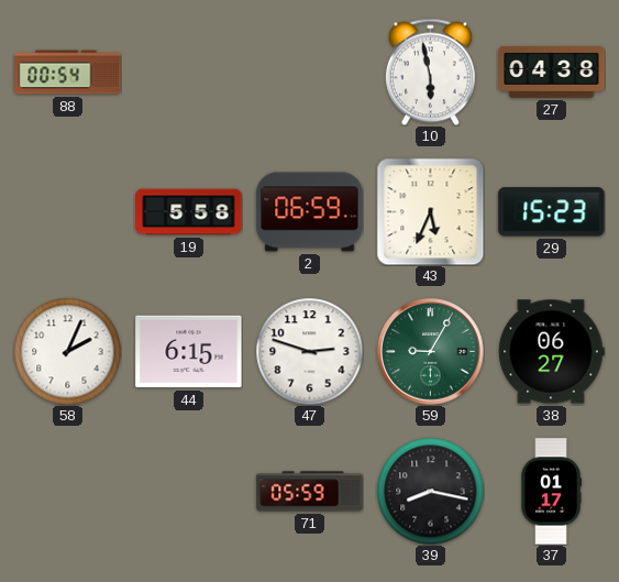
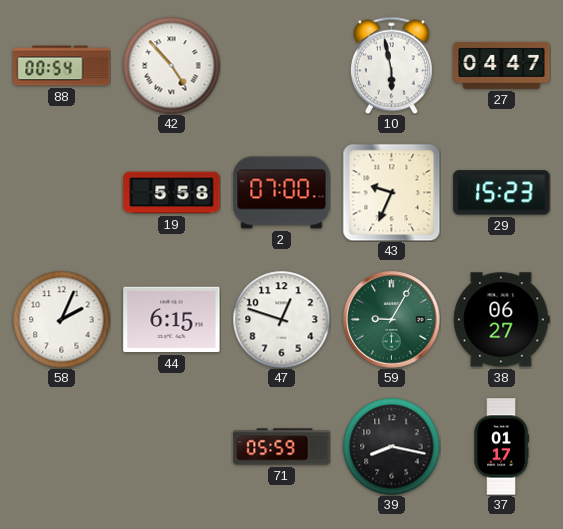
42: none -> 4:53 (171, 65)
27: 04:38 -> 04:47 (502, 65)
2: 06:59 -> 07:00 (282, 193)
43: 5:34 -> 9:34 (391, 192)
47: 2:48 -> 12:48 (281, 319)
